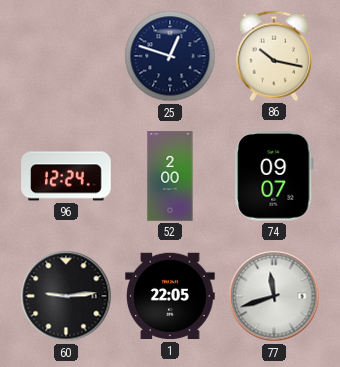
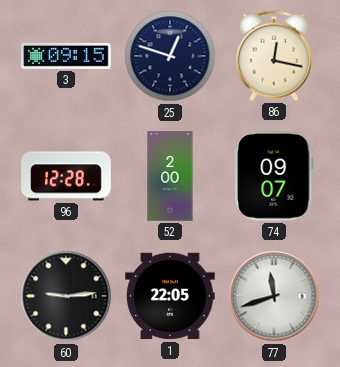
3: none -> 09:15 (66, 56)
86: 10:17 -> 12:17 (274, 56)
96: 12:24 -> 12:28 (66, 176)
